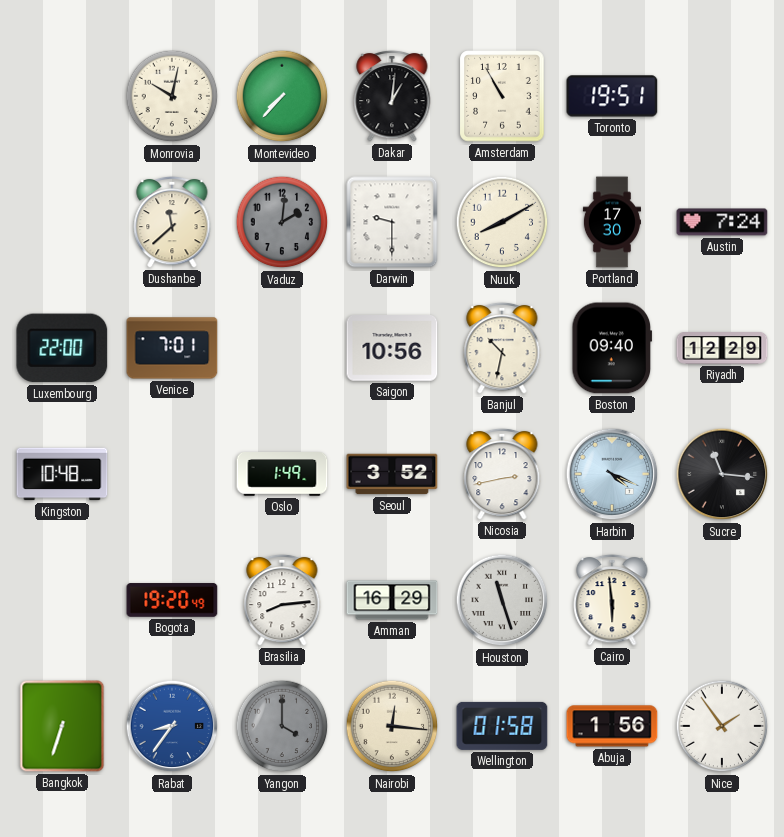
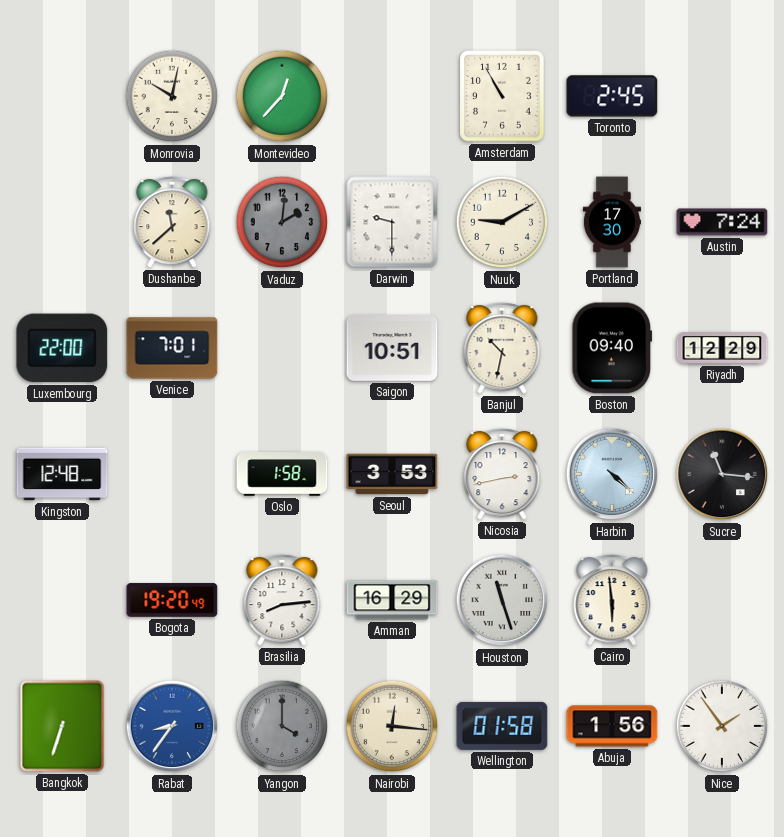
Montevideo: 7:37 -> 12:37 (282, 96)
Dakar: 1:01 -> none (392, 96)
Toronto: 19:51 -> 2:45 (612, 96)
Nuuk: 8:10 -> 9:10 (502, 222)
Saigon: 10:56 -> 10:51 (392, 349)
Kingston: 10:48 -> 12:48 (62, 474)
Oslo: 1:49 -> 1:58 (282, 474)
Seoul: 3:52 -> 3:53 (392, 474)
Harbin: 4:19 -> 4:22 (612, 474)
